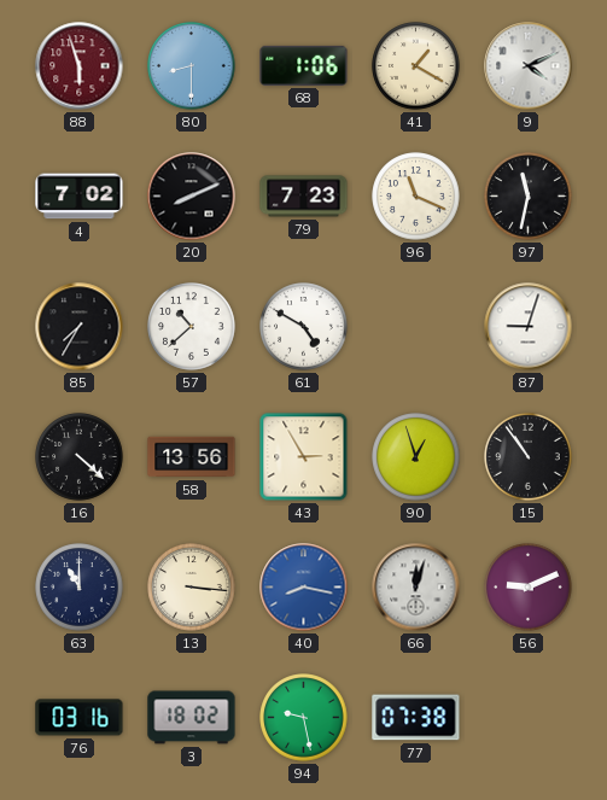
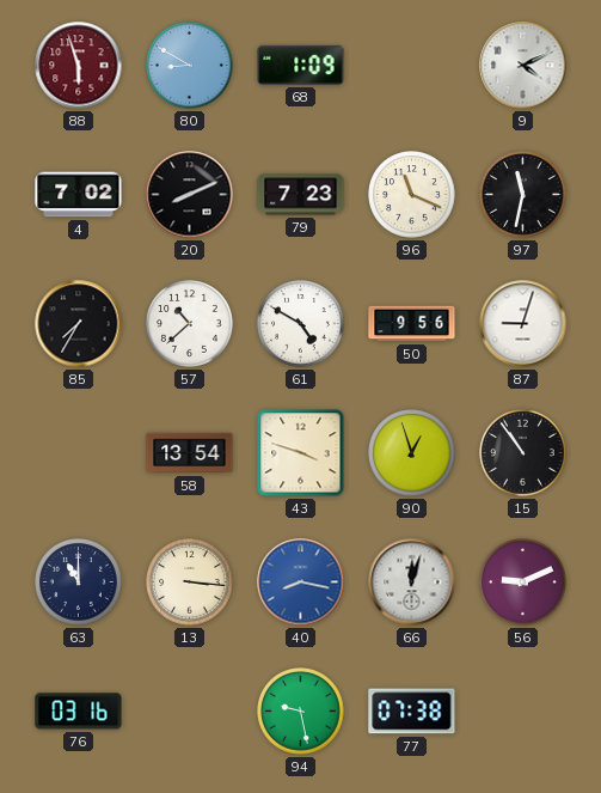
80: 8:30 -> 8:50 (190, 66)
68: 1:06 -> 1:09 (301, 65)
41: 1:20 -> none (416, 66)
50: none -> 9:56 (412, 324)
16: 4:22 -> none (80, 457)
58: 13:56 -> 13:54 (190, 453)
43: 2:55 -> 3:48 (301, 453)
3: 18:02 -> none (192, 718)
